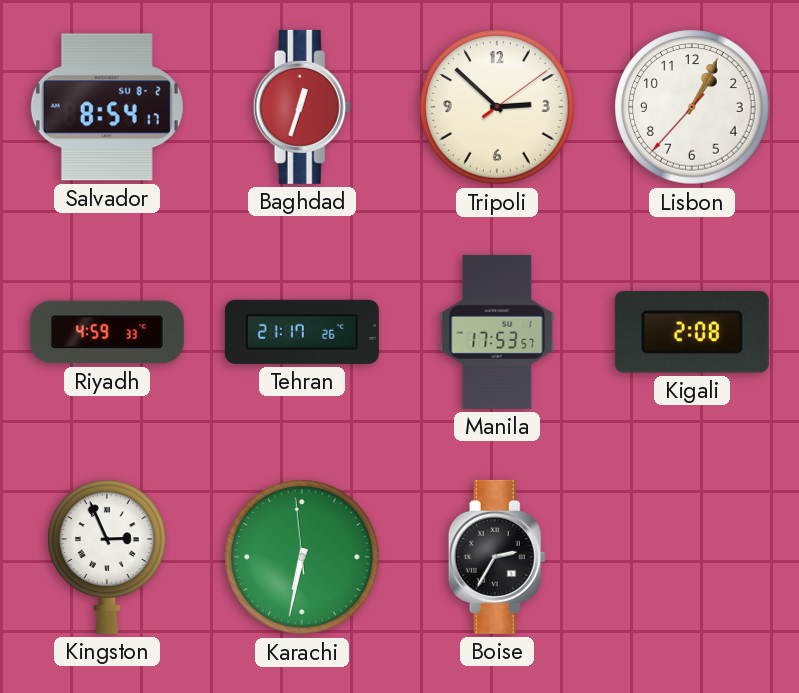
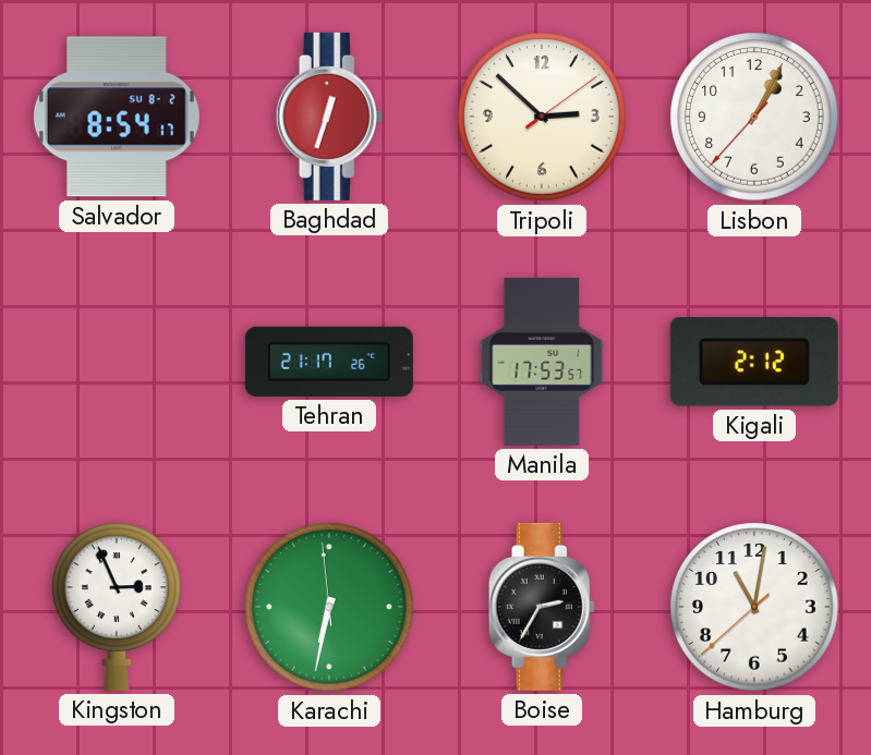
Riyadh: 4:59 -> none (107, 332)
Kigali: 2:08 -> 2:12 (754, 363)
Hamburg: none -> 11:01 (754, 607)
